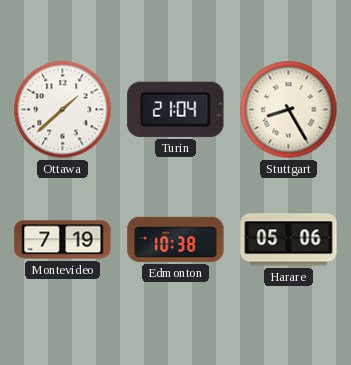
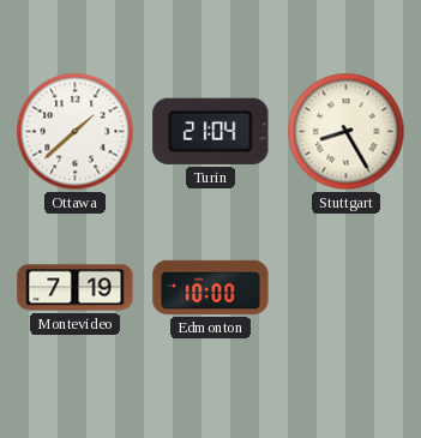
Edmonton: 10:38 -> 10:00 (211, 287)
Harare: 05:06 -> none (289, 240)
